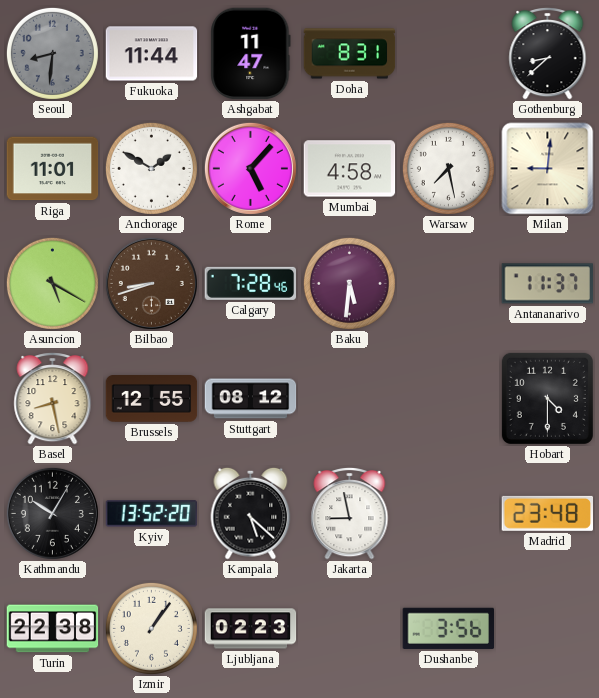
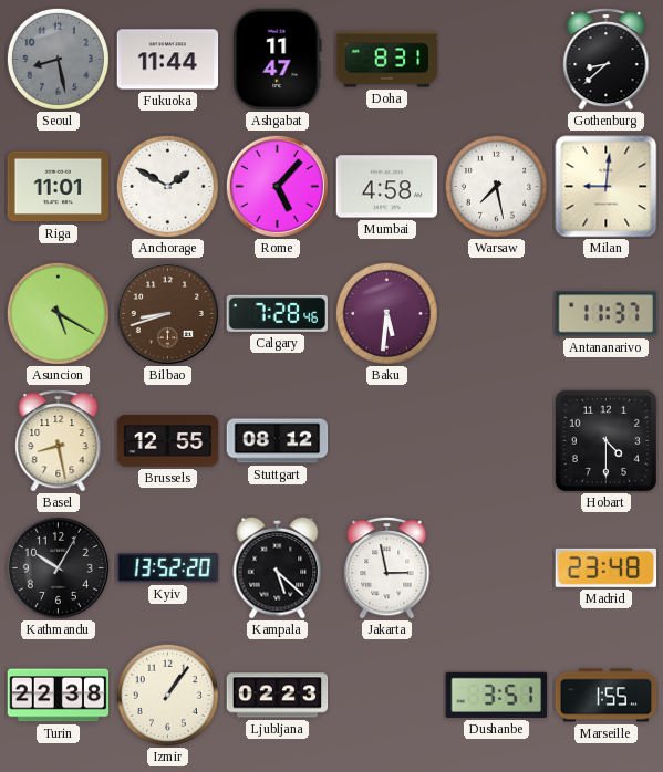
Seoul: 8:31 -> 8:28 (58, 59)
Jakarta: 8:58 -> 2:58 (387, 568)
Dushanbe: 3:56 -> 3:51 (497, 695)
Marseille: none -> 1:55 (607, 696)
